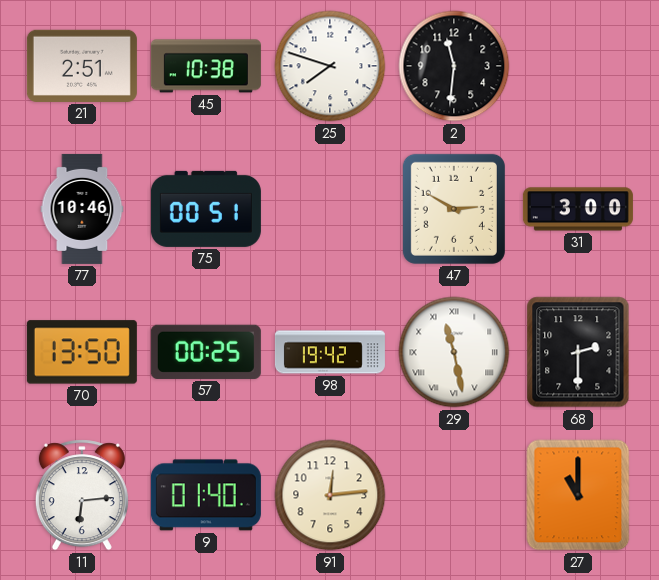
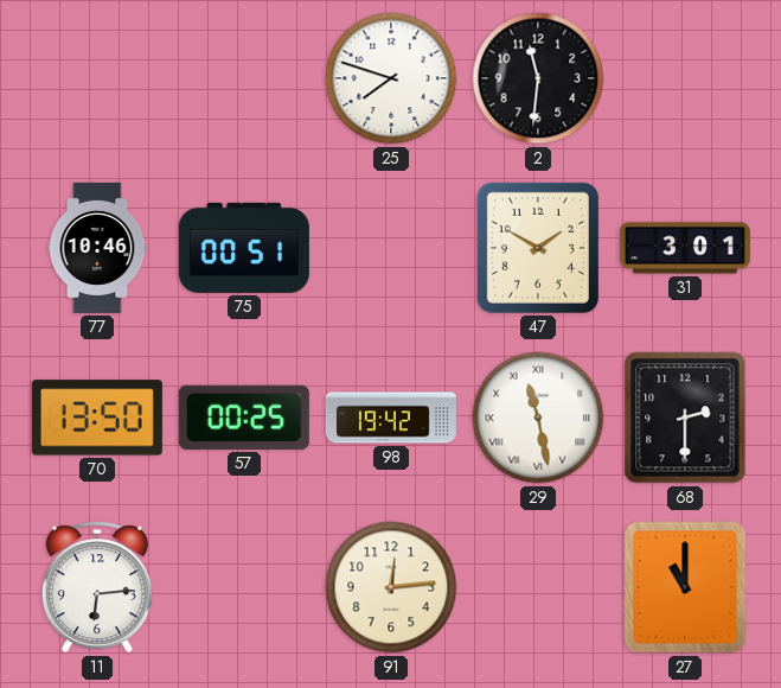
21: 2:51 -> none (82, 66)
45: 10:38 -> none (206, 66)
47: 2:50 -> 1:50 (538, 248)
31: 3:00 -> 3:01 (685, 248)
9: 01:40 -> none (206, 495)
